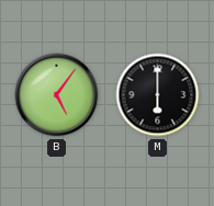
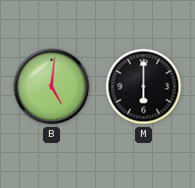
B: 5:06 -> 5:01 (52, 87)
